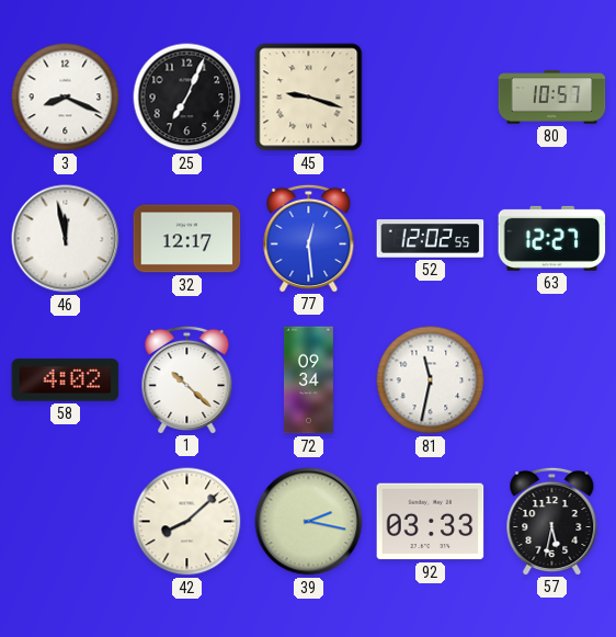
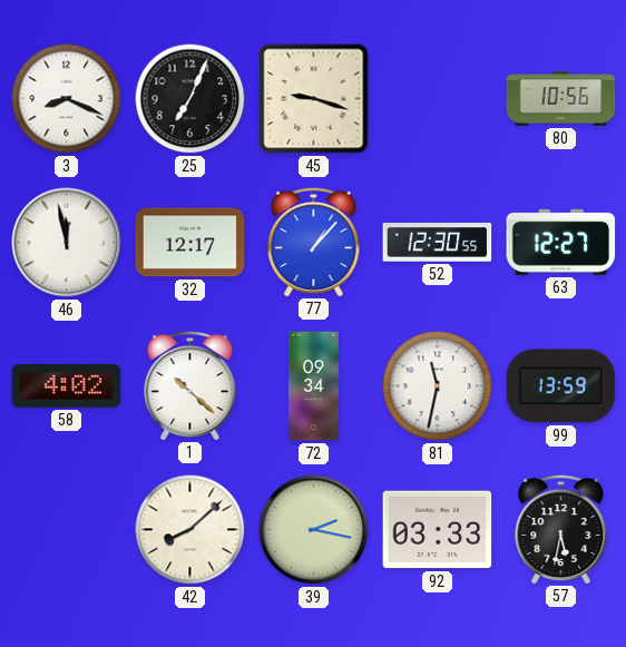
80: 10:57 -> 10:56 (561, 99)
77: 12:29 -> 1:07 (314, 242)
52: 12:02 -> 12:30 (438, 243)
99: none -> 13:59 (561, 386)
